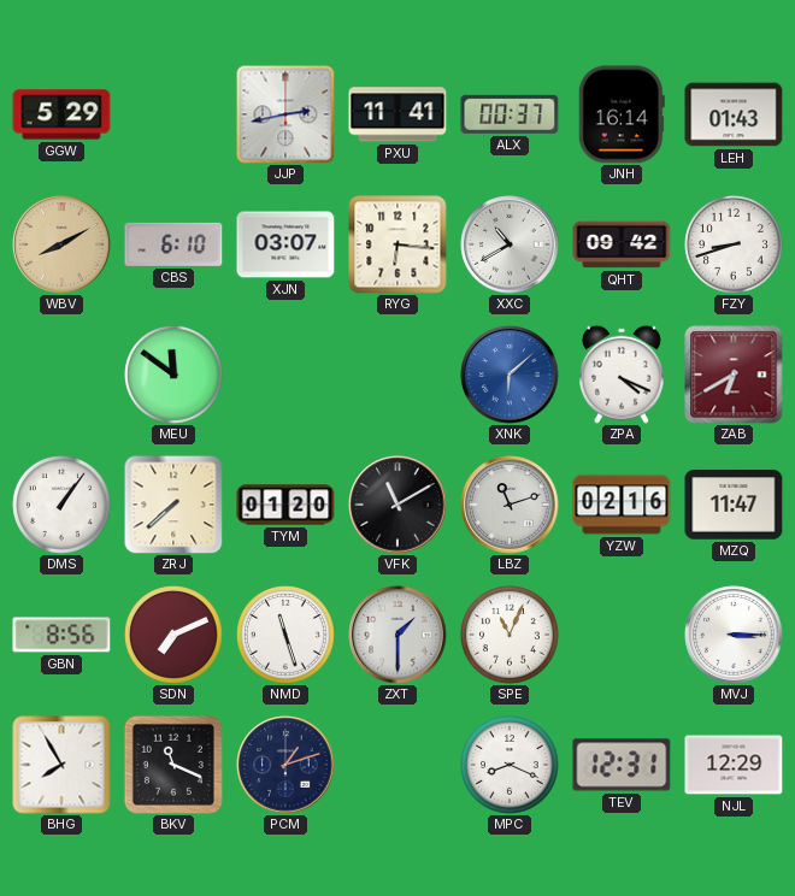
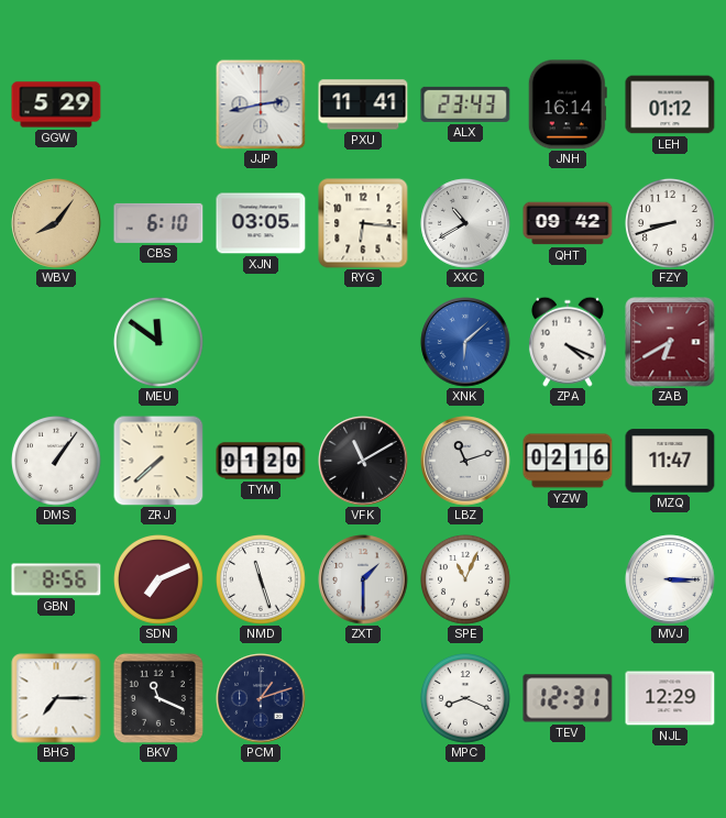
ALX: 00:37 -> 23:43 (465, 104)
LEH: 01:43 -> 01:12 (670, 104)
WBV: 8:10 -> 8:06 (56, 223)
XJN: 03:07 -> 03:05 (261, 223)
BHG: 7:55 -> 7:15 (56, 698)
